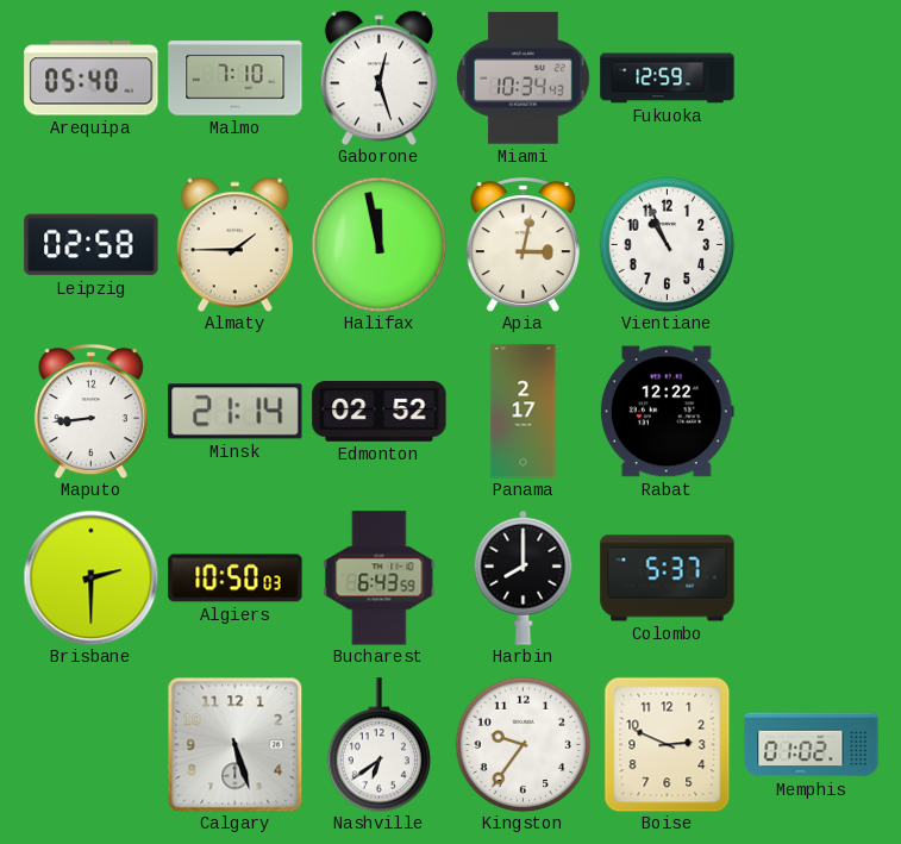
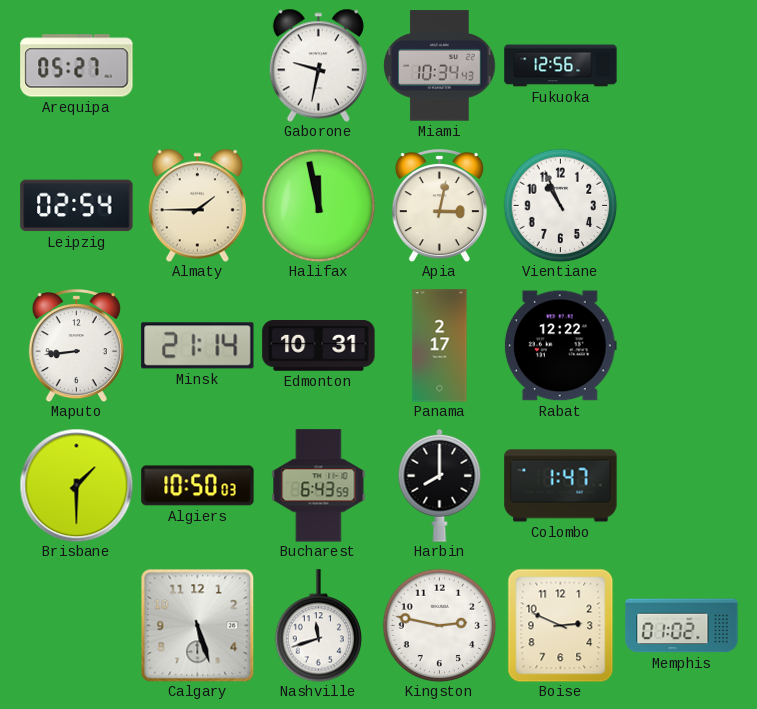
Arequipa: 05:40 -> 05:27 (77, 66)
Malmo: 7:10 -> none (236, 79)
Gaborone: 12:27 -> 9:32 (318, 65)
Fukuoka: 12:59 -> 12:56 (561, 66)
Leipzig: 02:58 -> 02:54 (77, 206)
Edmonton: 02:52 -> 10:31 (319, 346)
Brisbane: 2:30 -> 1:30 (76, 485)
Colombo: 5:37 -> 1:47 (561, 486)
Nashville: 6:39 -> 11:42 (319, 626)
Kingston: 9:36 -> 2:47 (439, 625)
